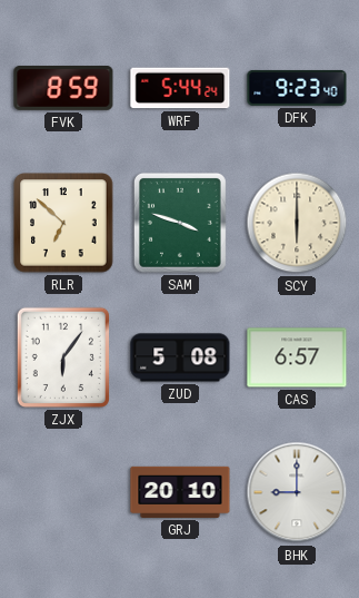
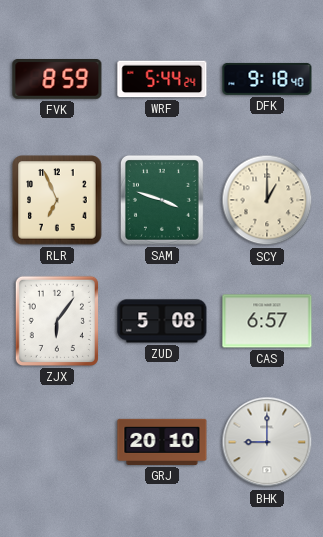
DFK: 9:23 -> 9:18 (267, 79)
RLR: 6:52 -> 6:56 (57, 200)
SCY: 6:00 -> 1:00 (267, 200)
